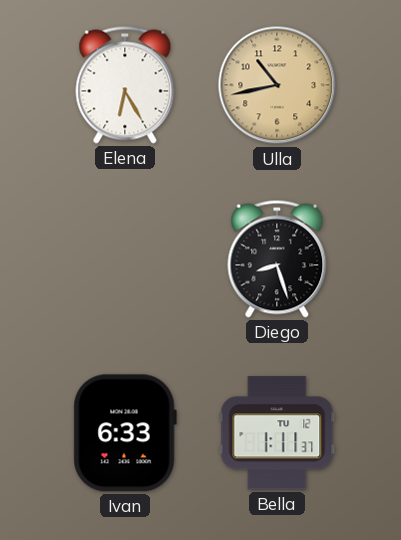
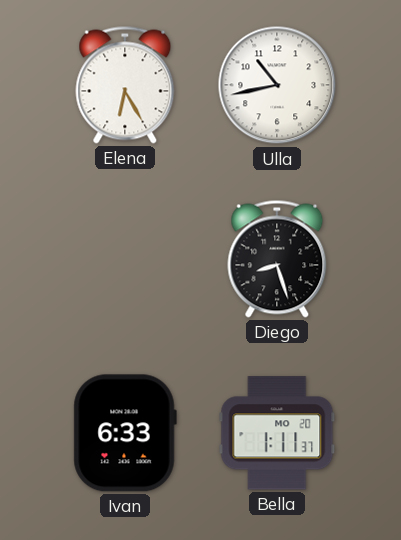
Ulla dial: champagne -> white (277, 85)
Bella date: TU 12 -> MO 20 (277, 433)
